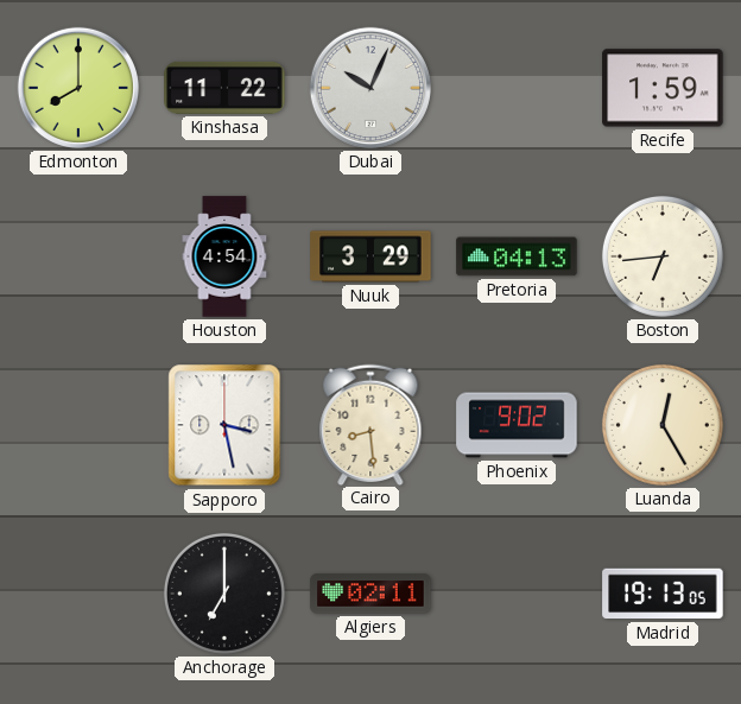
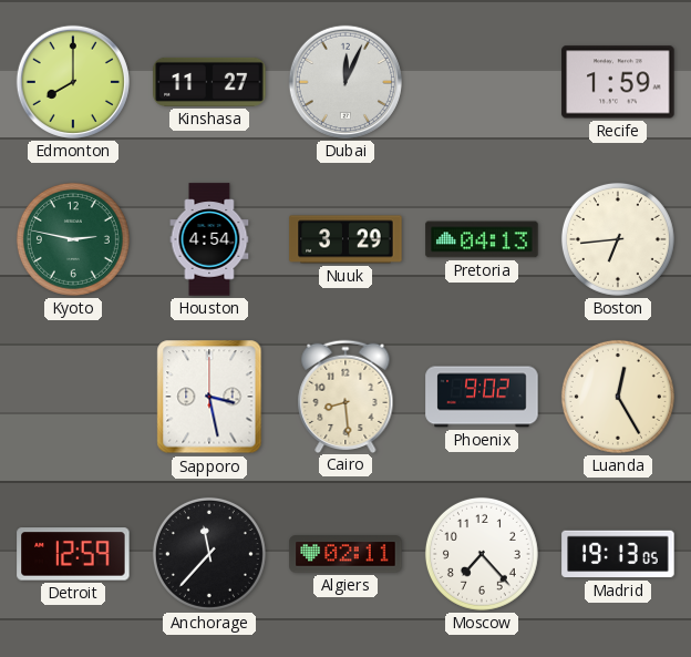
Kinshasa: 11:22 -> 11:27 (209, 82)
Dubai: 10:04 -> 12:04 (345, 82)
Kyoto: none -> 2:47 (73, 239)
Detroit: none -> 12:59 (73, 554)
Anchorage: 7:00 -> 11:37 (209, 554)
Moscow: none -> 7:23 (482, 554)
